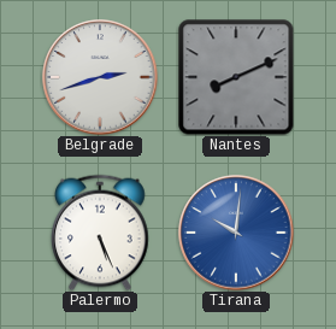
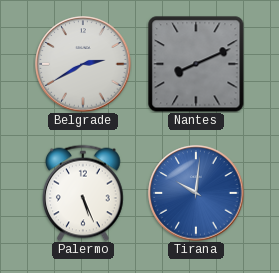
Belgrade: 2:42 -> 2:40 (83, 64)
